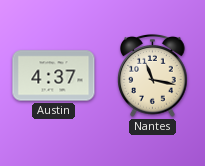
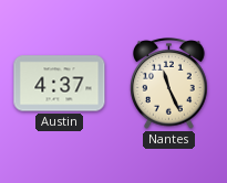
Nantes: 11:17 -> 11:26 (169, 84)
